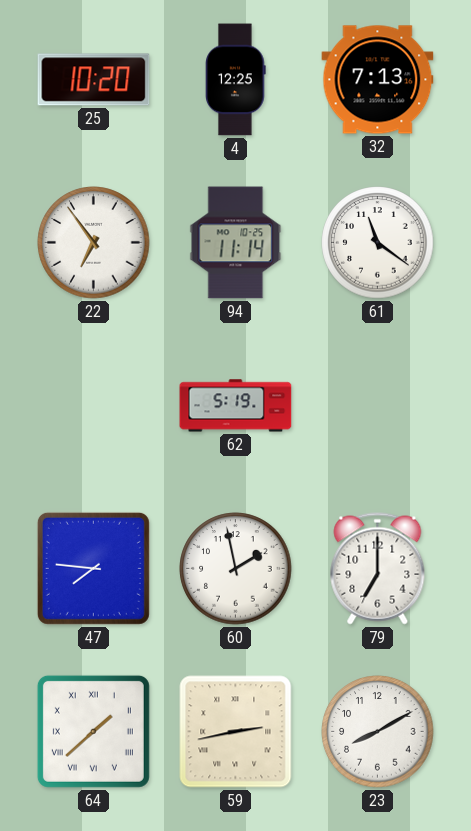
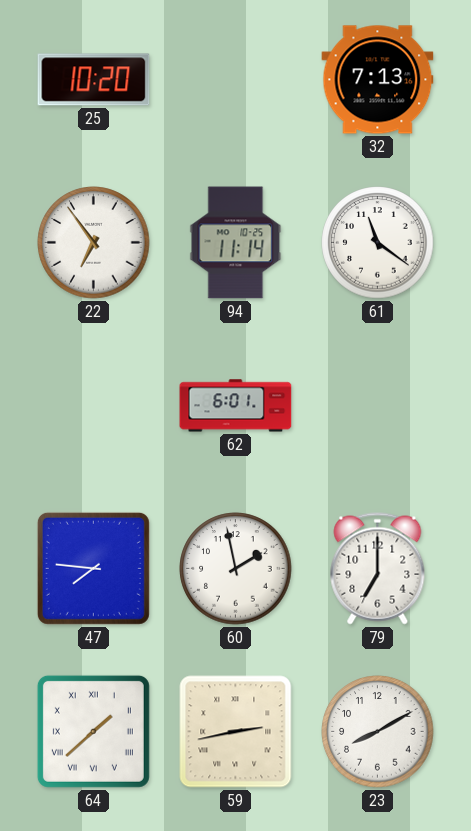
4: 12:25 -> none (236, 80)
62: 5:19 -> 6:01 (236, 406)
